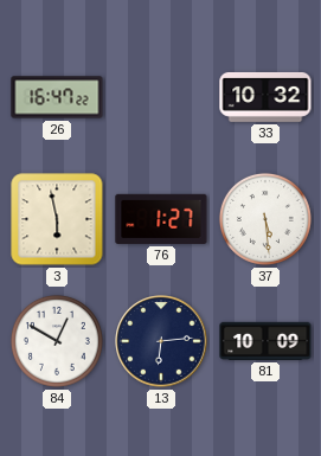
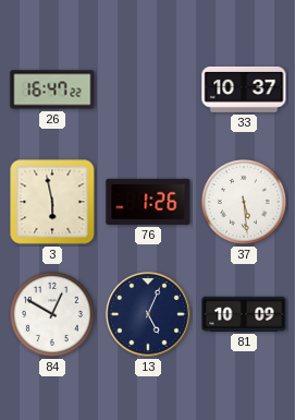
33: 10:32 -> 10:37 (244, 89)
76: 1:27 -> 1:26 (148, 202)
13: 6:14 -> 5:04 (148, 314)
